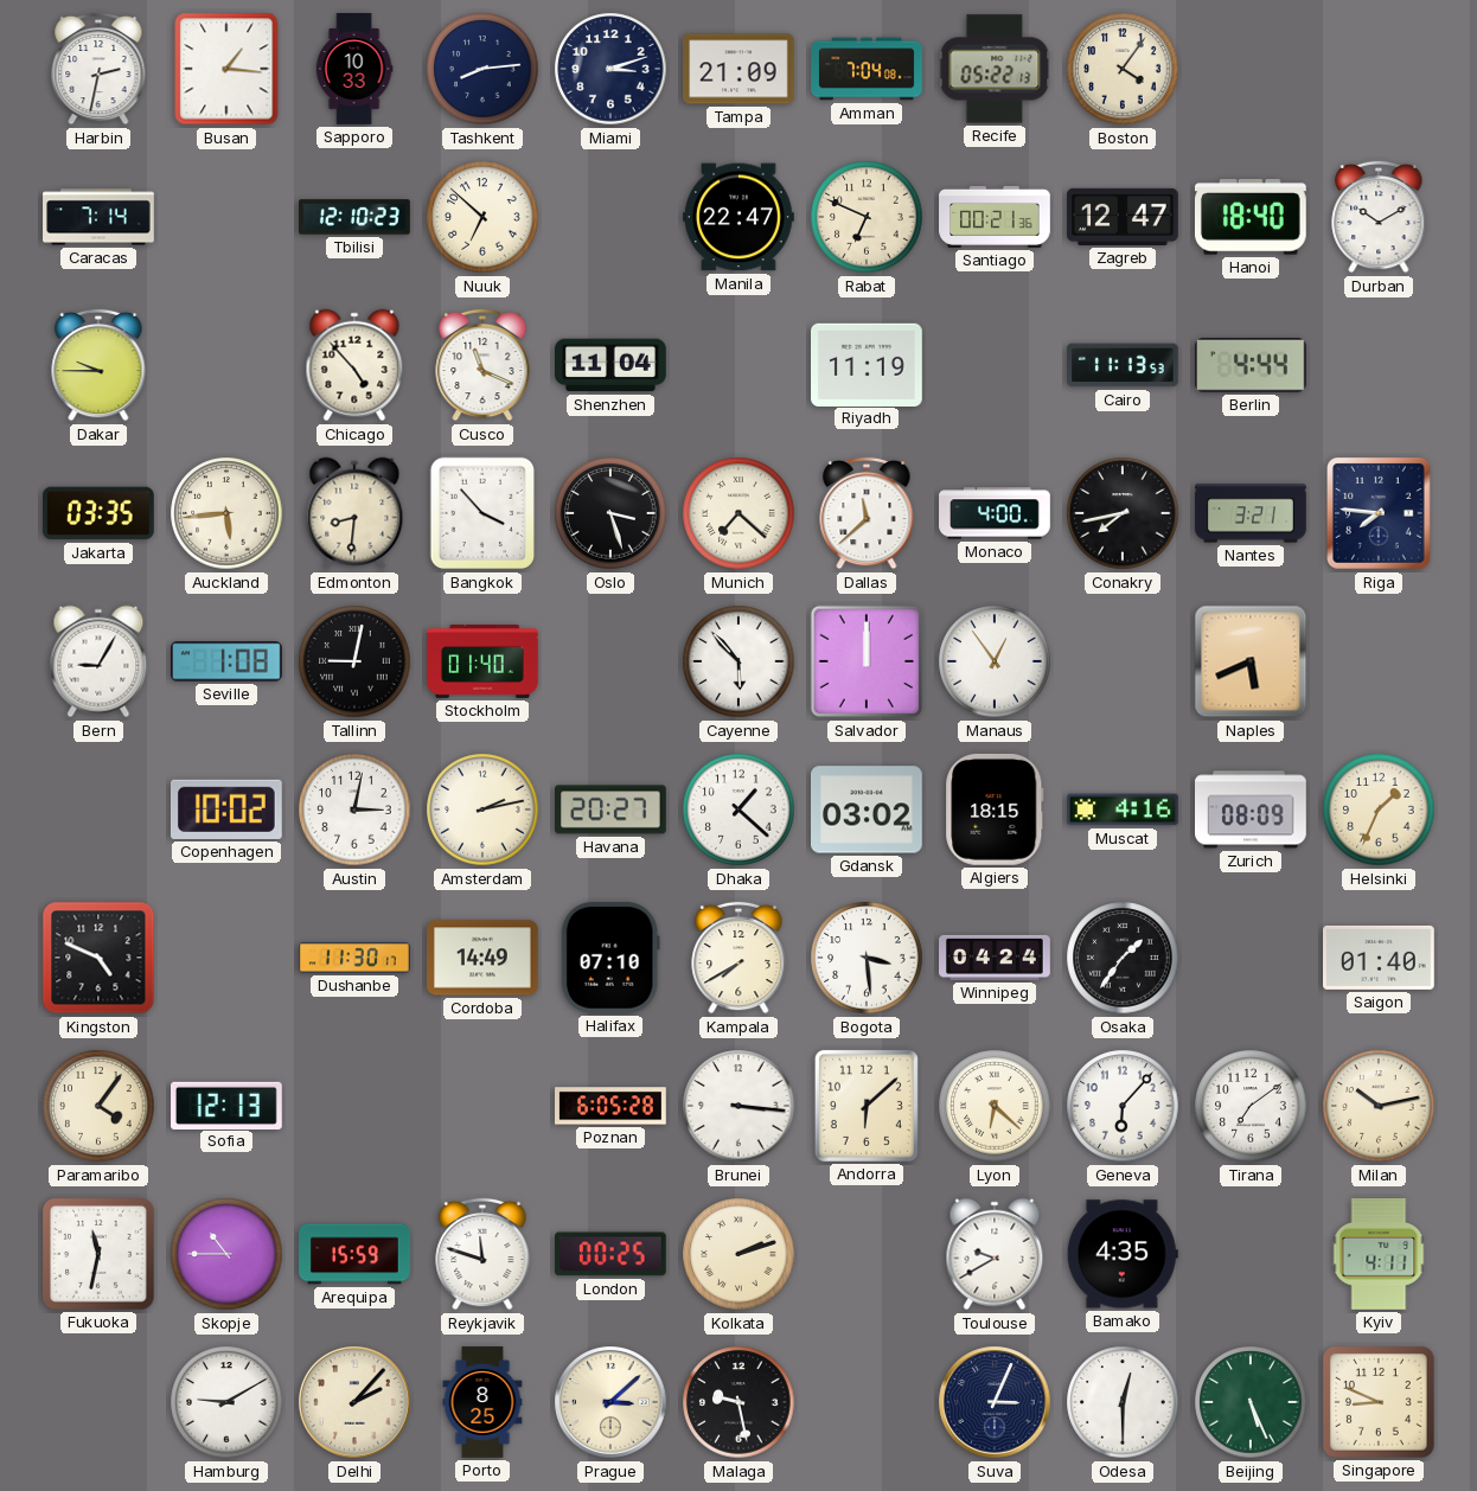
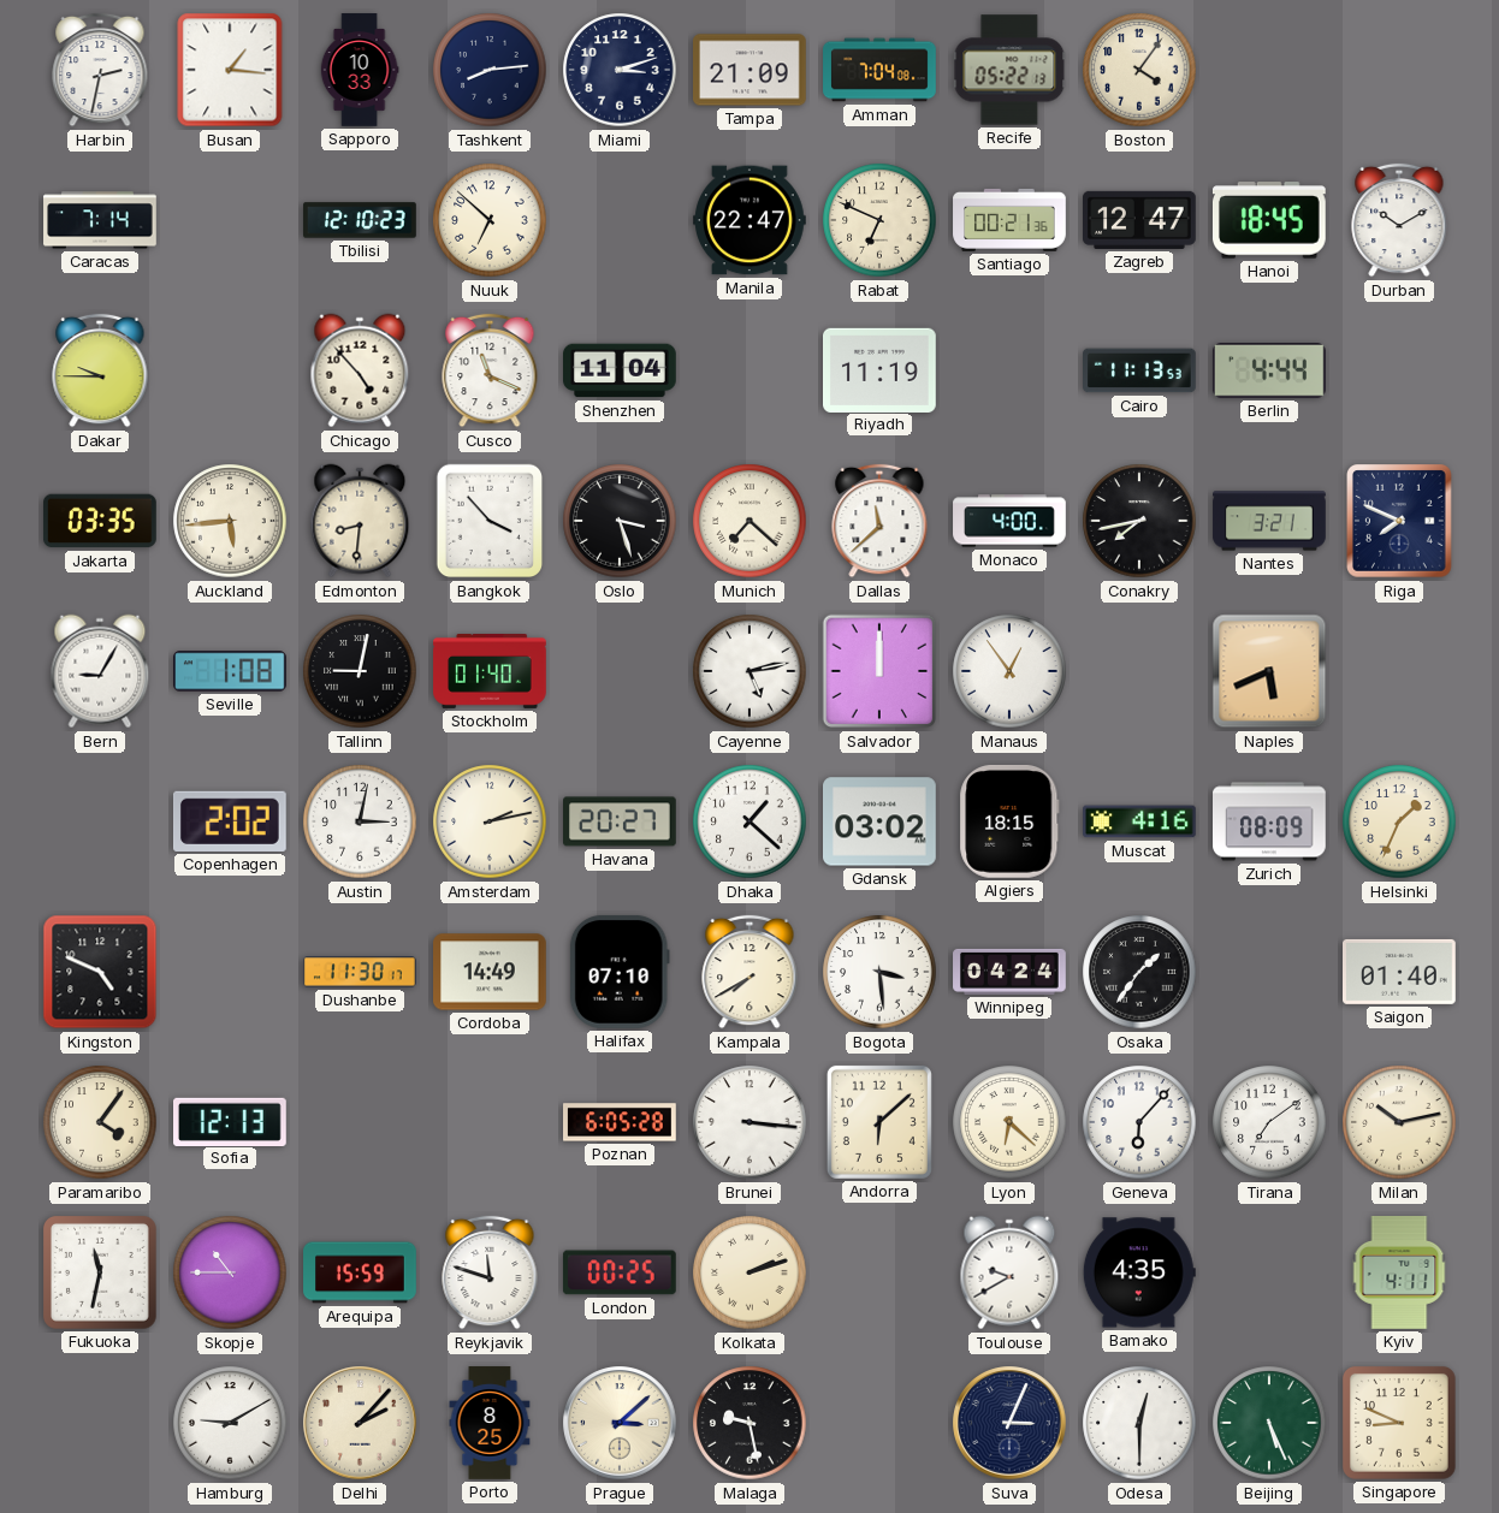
Hanoi: 18:40 -> 18:45 (1269, 220)
Riga: 7:46 -> 7:49 (1400, 522)
Cayenne: 5:53 -> 5:13 (750, 671)
Copenhagen: 10:02 -> 2:02 (230, 821)
